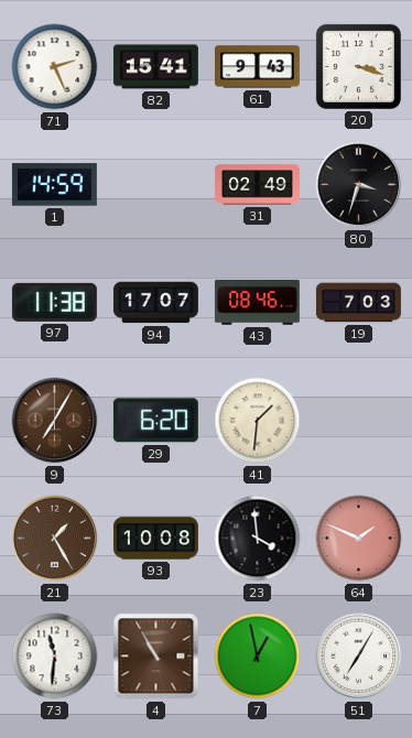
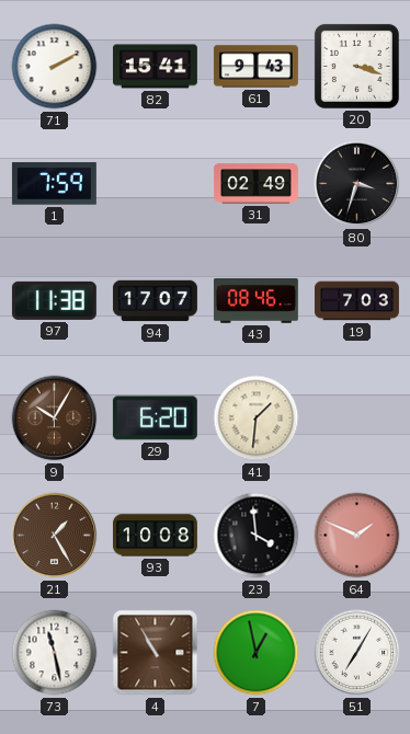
71: 2:26 -> 2:10 (55, 67)
1: 14:59 -> 7:59 (54, 184)
9: 7:05 -> 10:05 (55, 418)
73: 11:31 -> 11:28 (55, 653)
